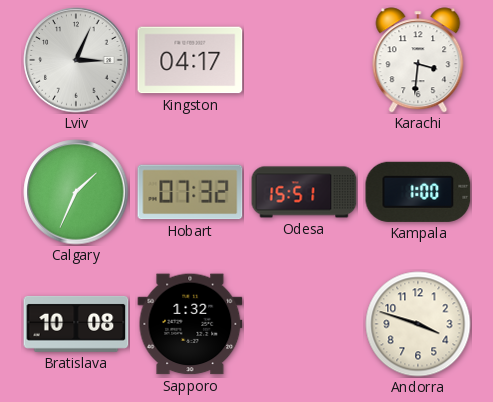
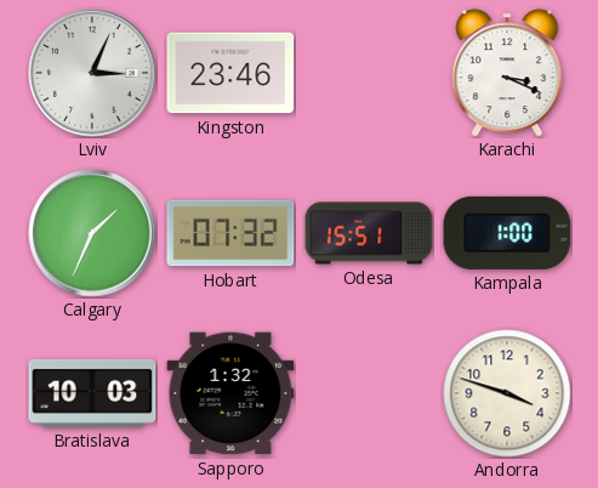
Kingston: 04:17 -> 23:46 (230, 73)
Karachi: 3:31 -> 3:19 (507, 73)
Bratislava: 10:08 -> 10:03 (92, 393)
